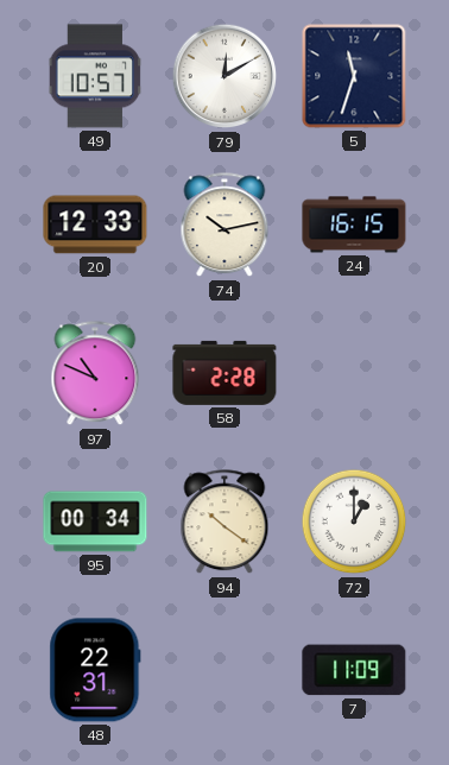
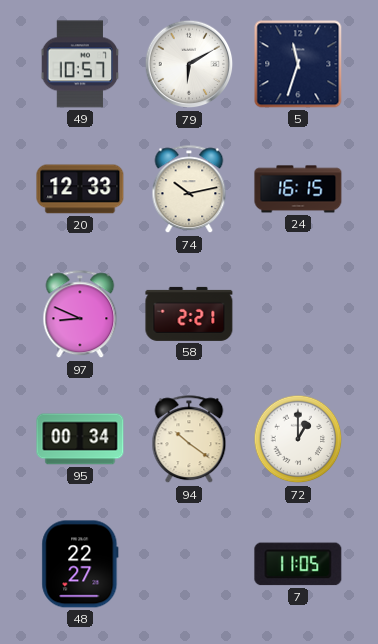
79: 12:10 -> 6:10 (189, 64)
97: 10:49 -> 8:49 (80, 315)
58: 2:28 -> 2:21 (189, 314)
48: 22:31 -> 22:27 (80, 564)
7: 11:09 -> 11:05 (298, 564)
